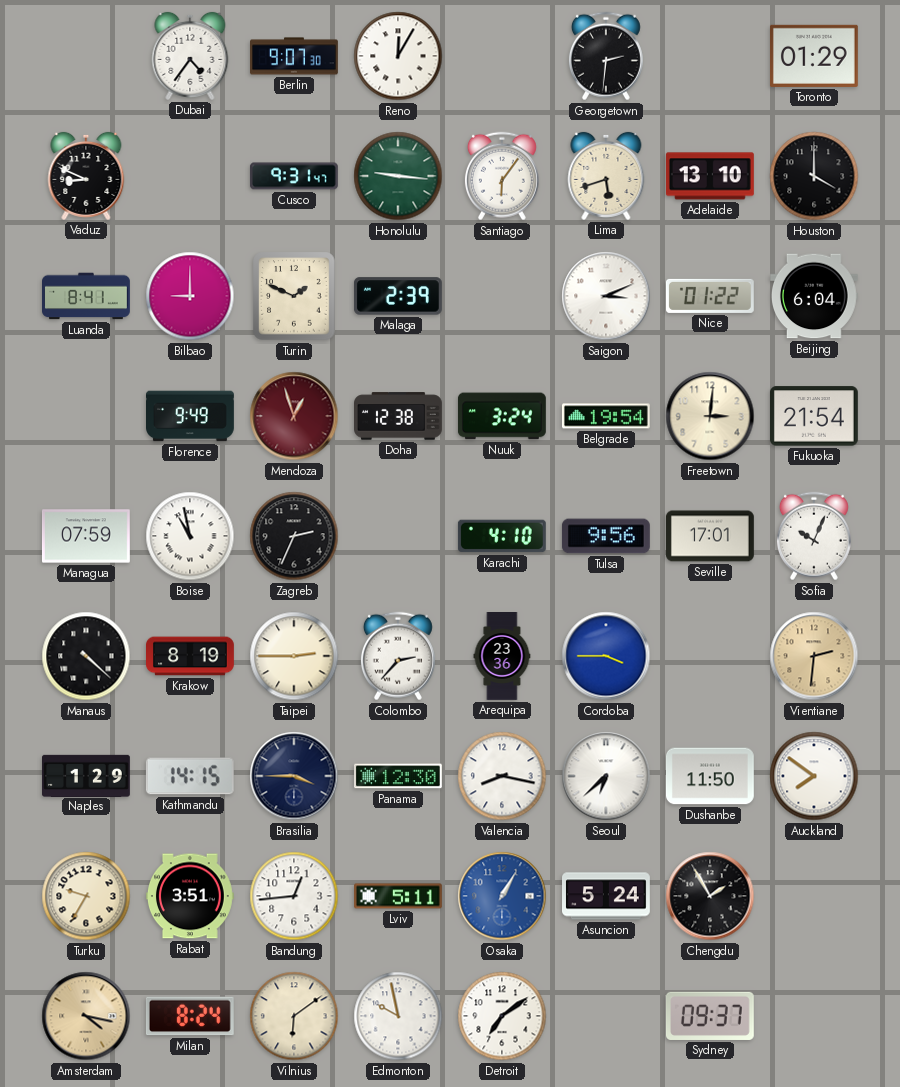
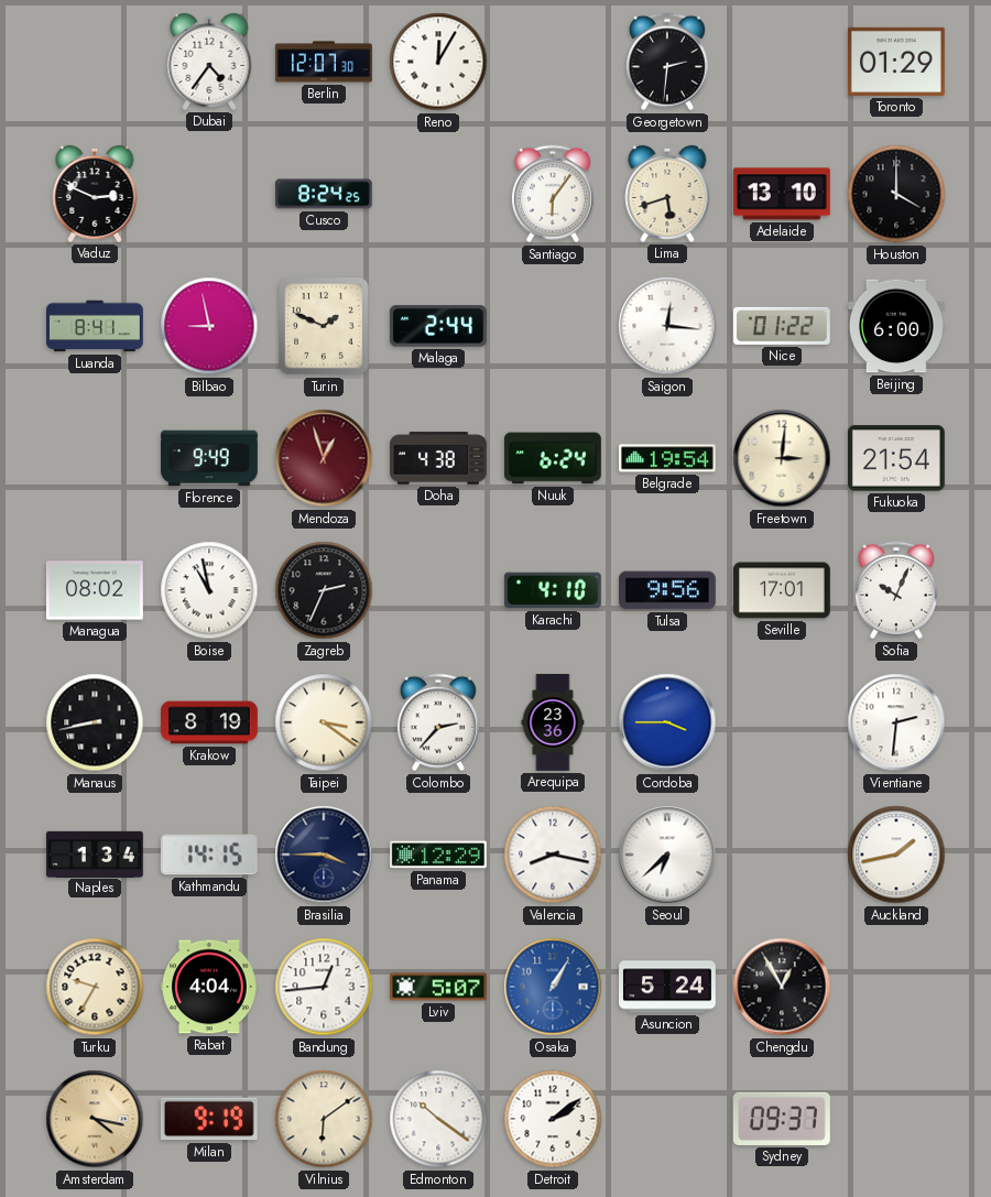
Berlin: 9:07 -> 12:07 (325, 62)
Vaduz: 8:49 -> 2:49 (95, 194)
Cusco: 9:31 -> 8:24 (324, 194)
Honolulu: 9:16 -> none (398, 176)
Bilbao: 9:00 -> 8:58 (209, 326)
Malaga: 2:39 -> 2:44 (438, 326)
Saigon: 3:11 -> 12:16 (667, 326)
Beijing: 6:04 -> 6:00 (896, 326)
Doha: 12:38 -> 4:38 (439, 458)
Nuuk: 3:24 -> 6:24 (553, 458)
Managua: 07:59 -> 08:02 (95, 590)
Manaus: 4:22 -> 8:43 (95, 722)
Taipei: 2:45 -> 3:21 (324, 722)
Vientiane dial: champagne -> white (896, 722)
Naples: 1:29 -> 1:34 (96, 853)
Panama: 12:30 -> 12:29 (438, 855)
Dushanbe: 11:50 -> none (710, 776)
Auckland: 7:51 -> 1:43 (896, 855)
Rabat: 3:51 -> 4:04 (209, 987)
Lviv: 5:11 -> 5:07 (439, 987)
Chengdu: 1:55 -> 12:55 (782, 987)
Milan: 8:24 -> 9:19 (209, 1119)
Edmonton: 9:58 -> 10:21 (438, 1119)
Detroit: 7:09 -> 2:09 (553, 1119)
